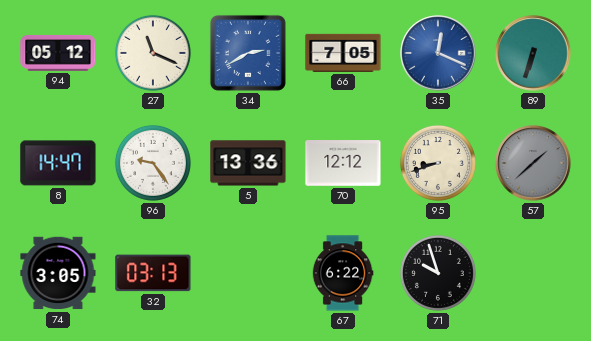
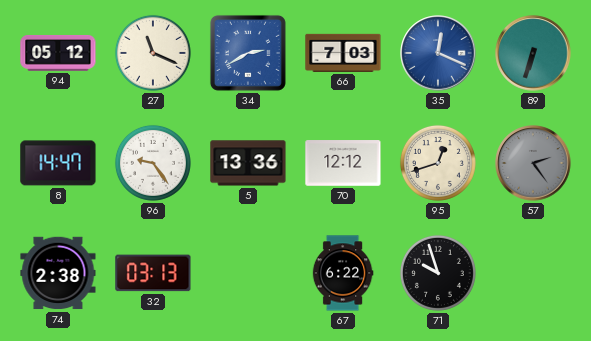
66: 7:05 -> 7:03 (343, 53)
95: 8:42 -> 12:42 (438, 163)
57: 1:38 -> 2:24 (533, 163)
74: 3:05 -> 2:38 (58, 273)
